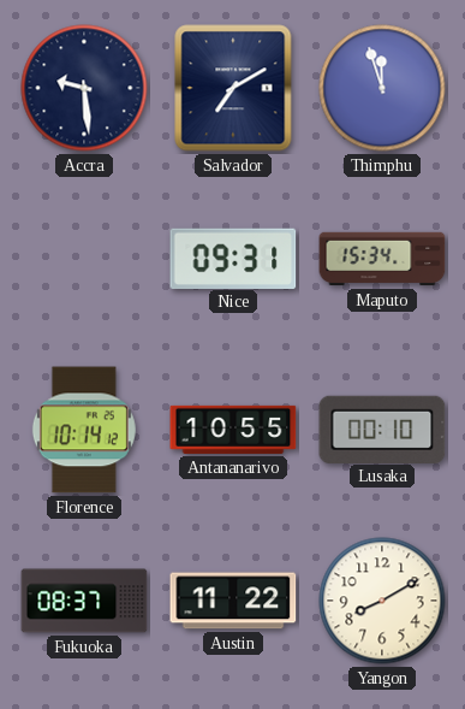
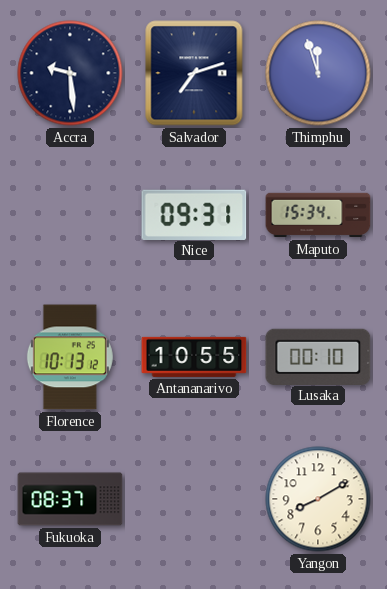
Salvador: 7:10 -> 7:12 (194, 73)
Florence: 10:14 -> 10:13 (70, 357)
Austin: 11:22 -> none (233, 601)
